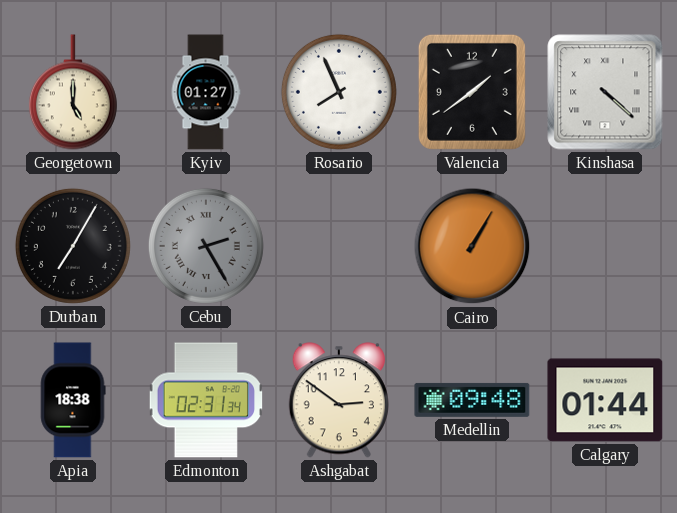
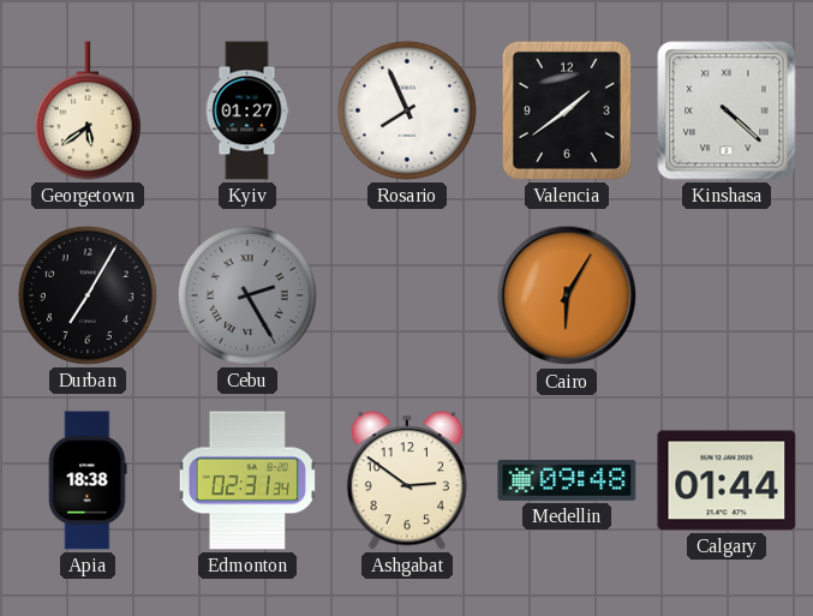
Georgetown: 5:00 -> 5:39 (88, 110)
Cairo: 1:05 -> 6:05 (567, 295)
